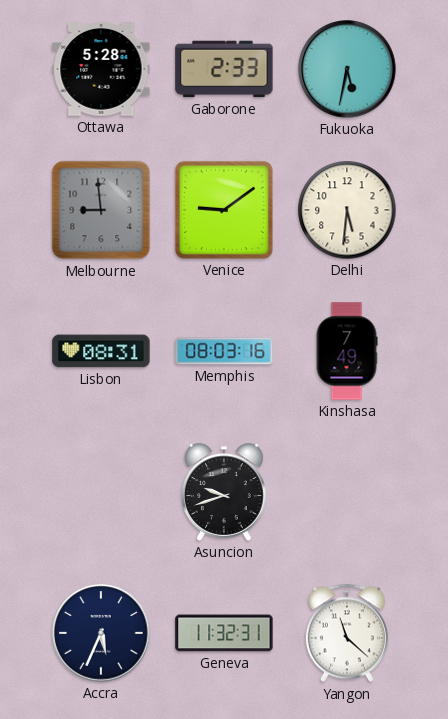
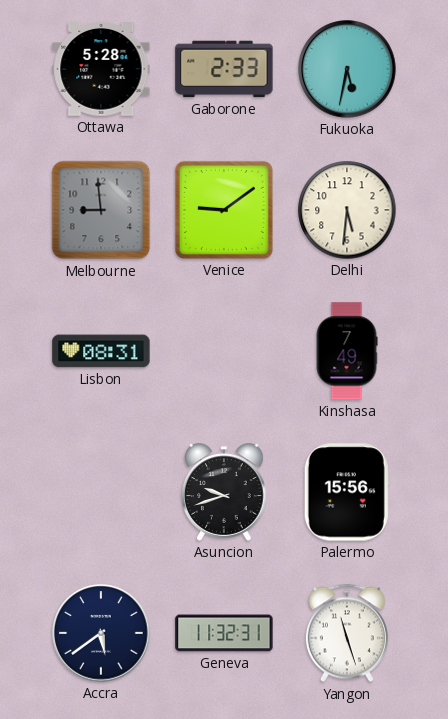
Memphis: 08:03 -> none (224, 351)
Palermo: none -> 15:56 (347, 492)
Accra: 5:34 -> 5:39 (101, 633)
Yangon: 11:22 -> 11:27 (347, 633)
